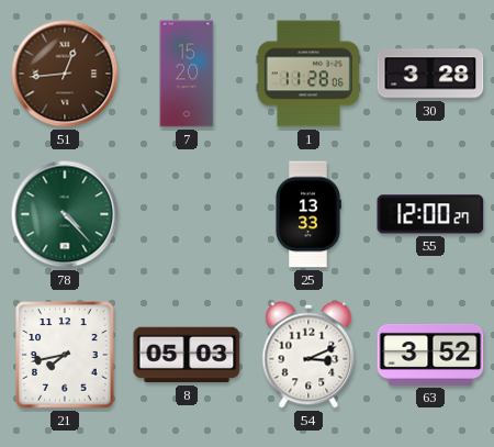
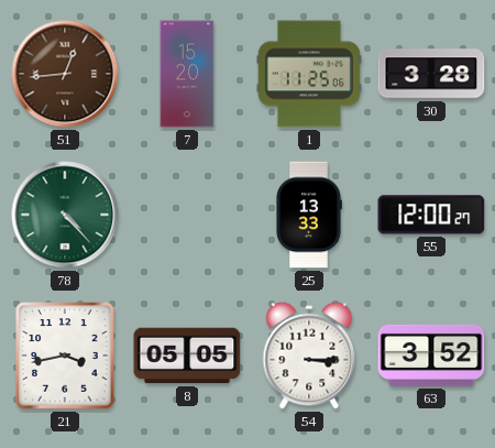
1: 11:28 -> 11:25 (309, 74)
21: 7:43 -> 3:43 (65, 356)
8: 05:03 -> 05:05 (187, 356)
54: 3:11 -> 3:15 (309, 356)
